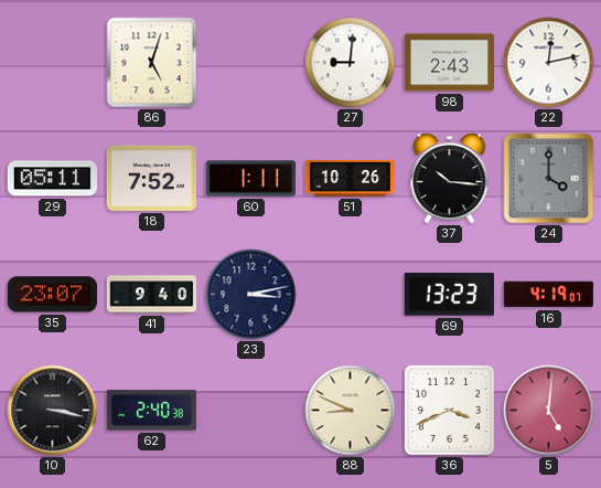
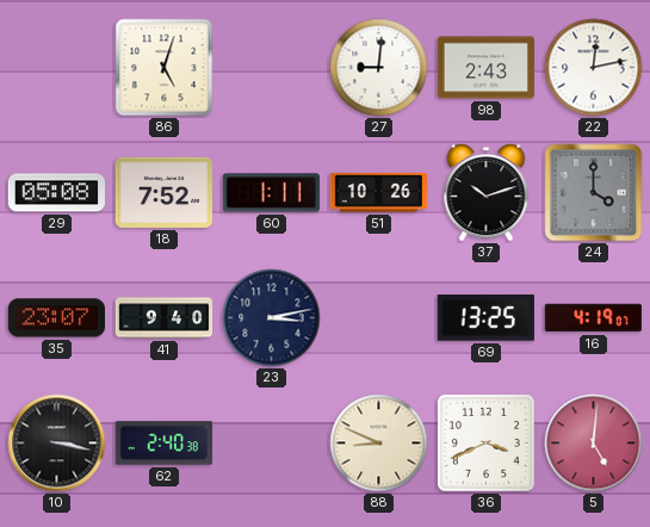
29: 05:11 -> 05:08 (56, 193)
37: 10:16 -> 10:12 (487, 193)
69: 13:23 -> 13:25 (485, 318)
